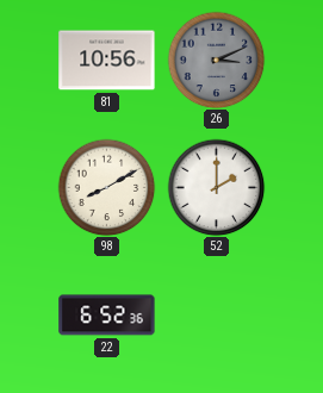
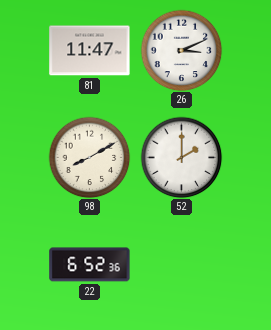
81: 10:56 -> 11:47 (90, 51)
26 dial: grey -> white (181, 50)
